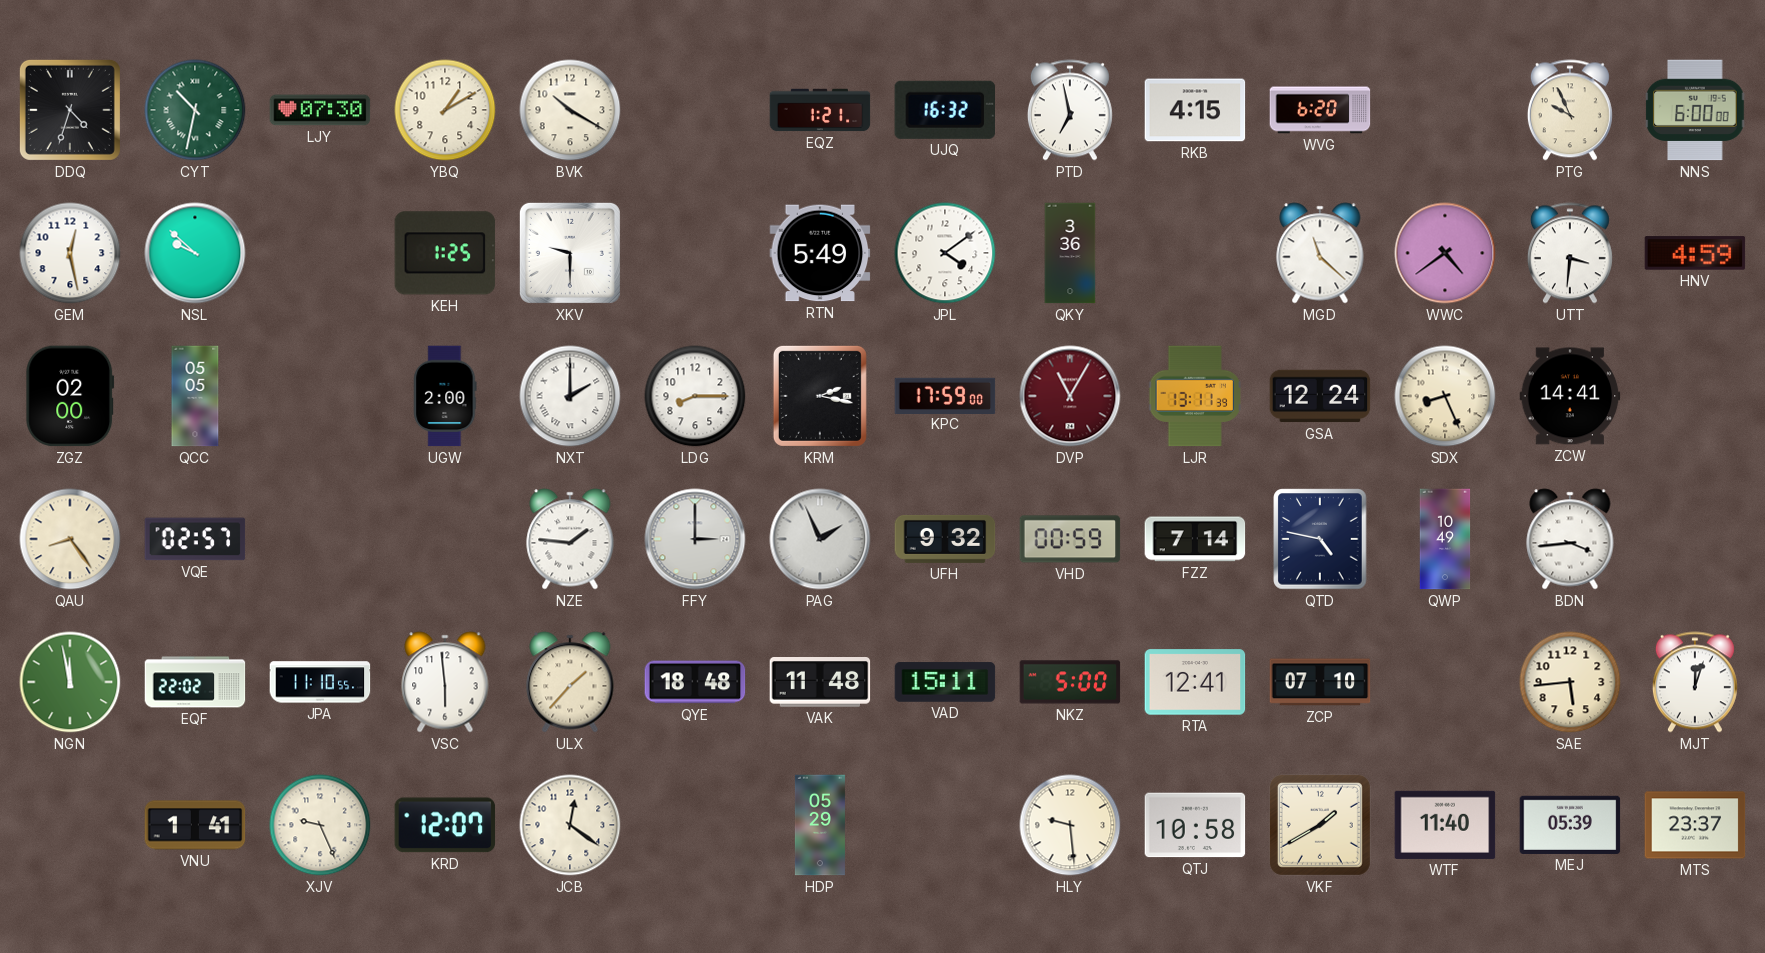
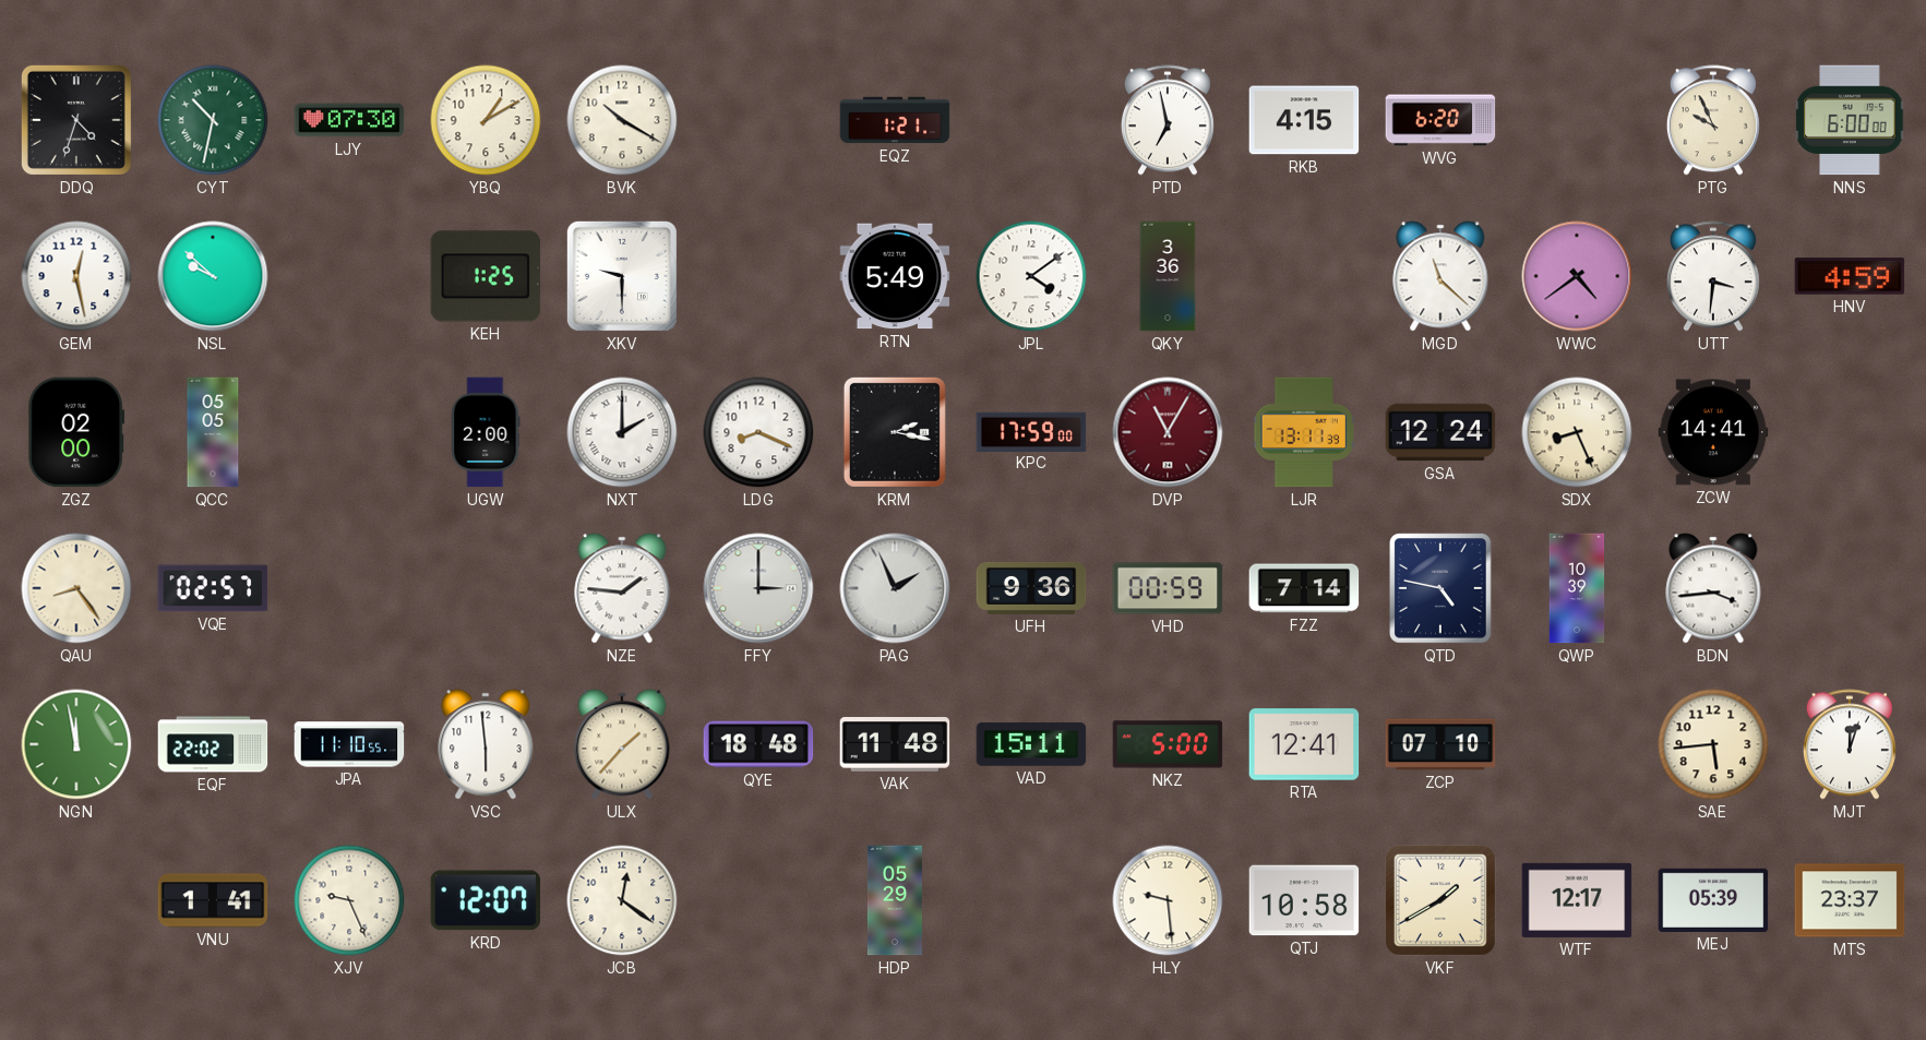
UJQ: 16:32 -> none (944, 110)
LDG: 8:15 -> 8:19 (758, 432)
UFH: 9:32 -> 9:36 (1031, 588)
QWP: 10:49 -> 10:39 (1577, 588)
WTF: 11:40 -> 12:17 (1577, 900)
